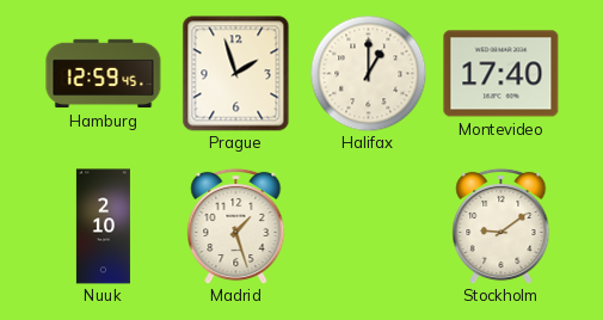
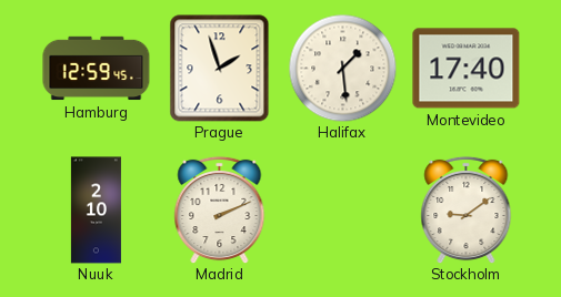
Halifax: 1:00 -> 1:29 (342, 68)
Madrid: 1:27 -> 2:11 (220, 209)
